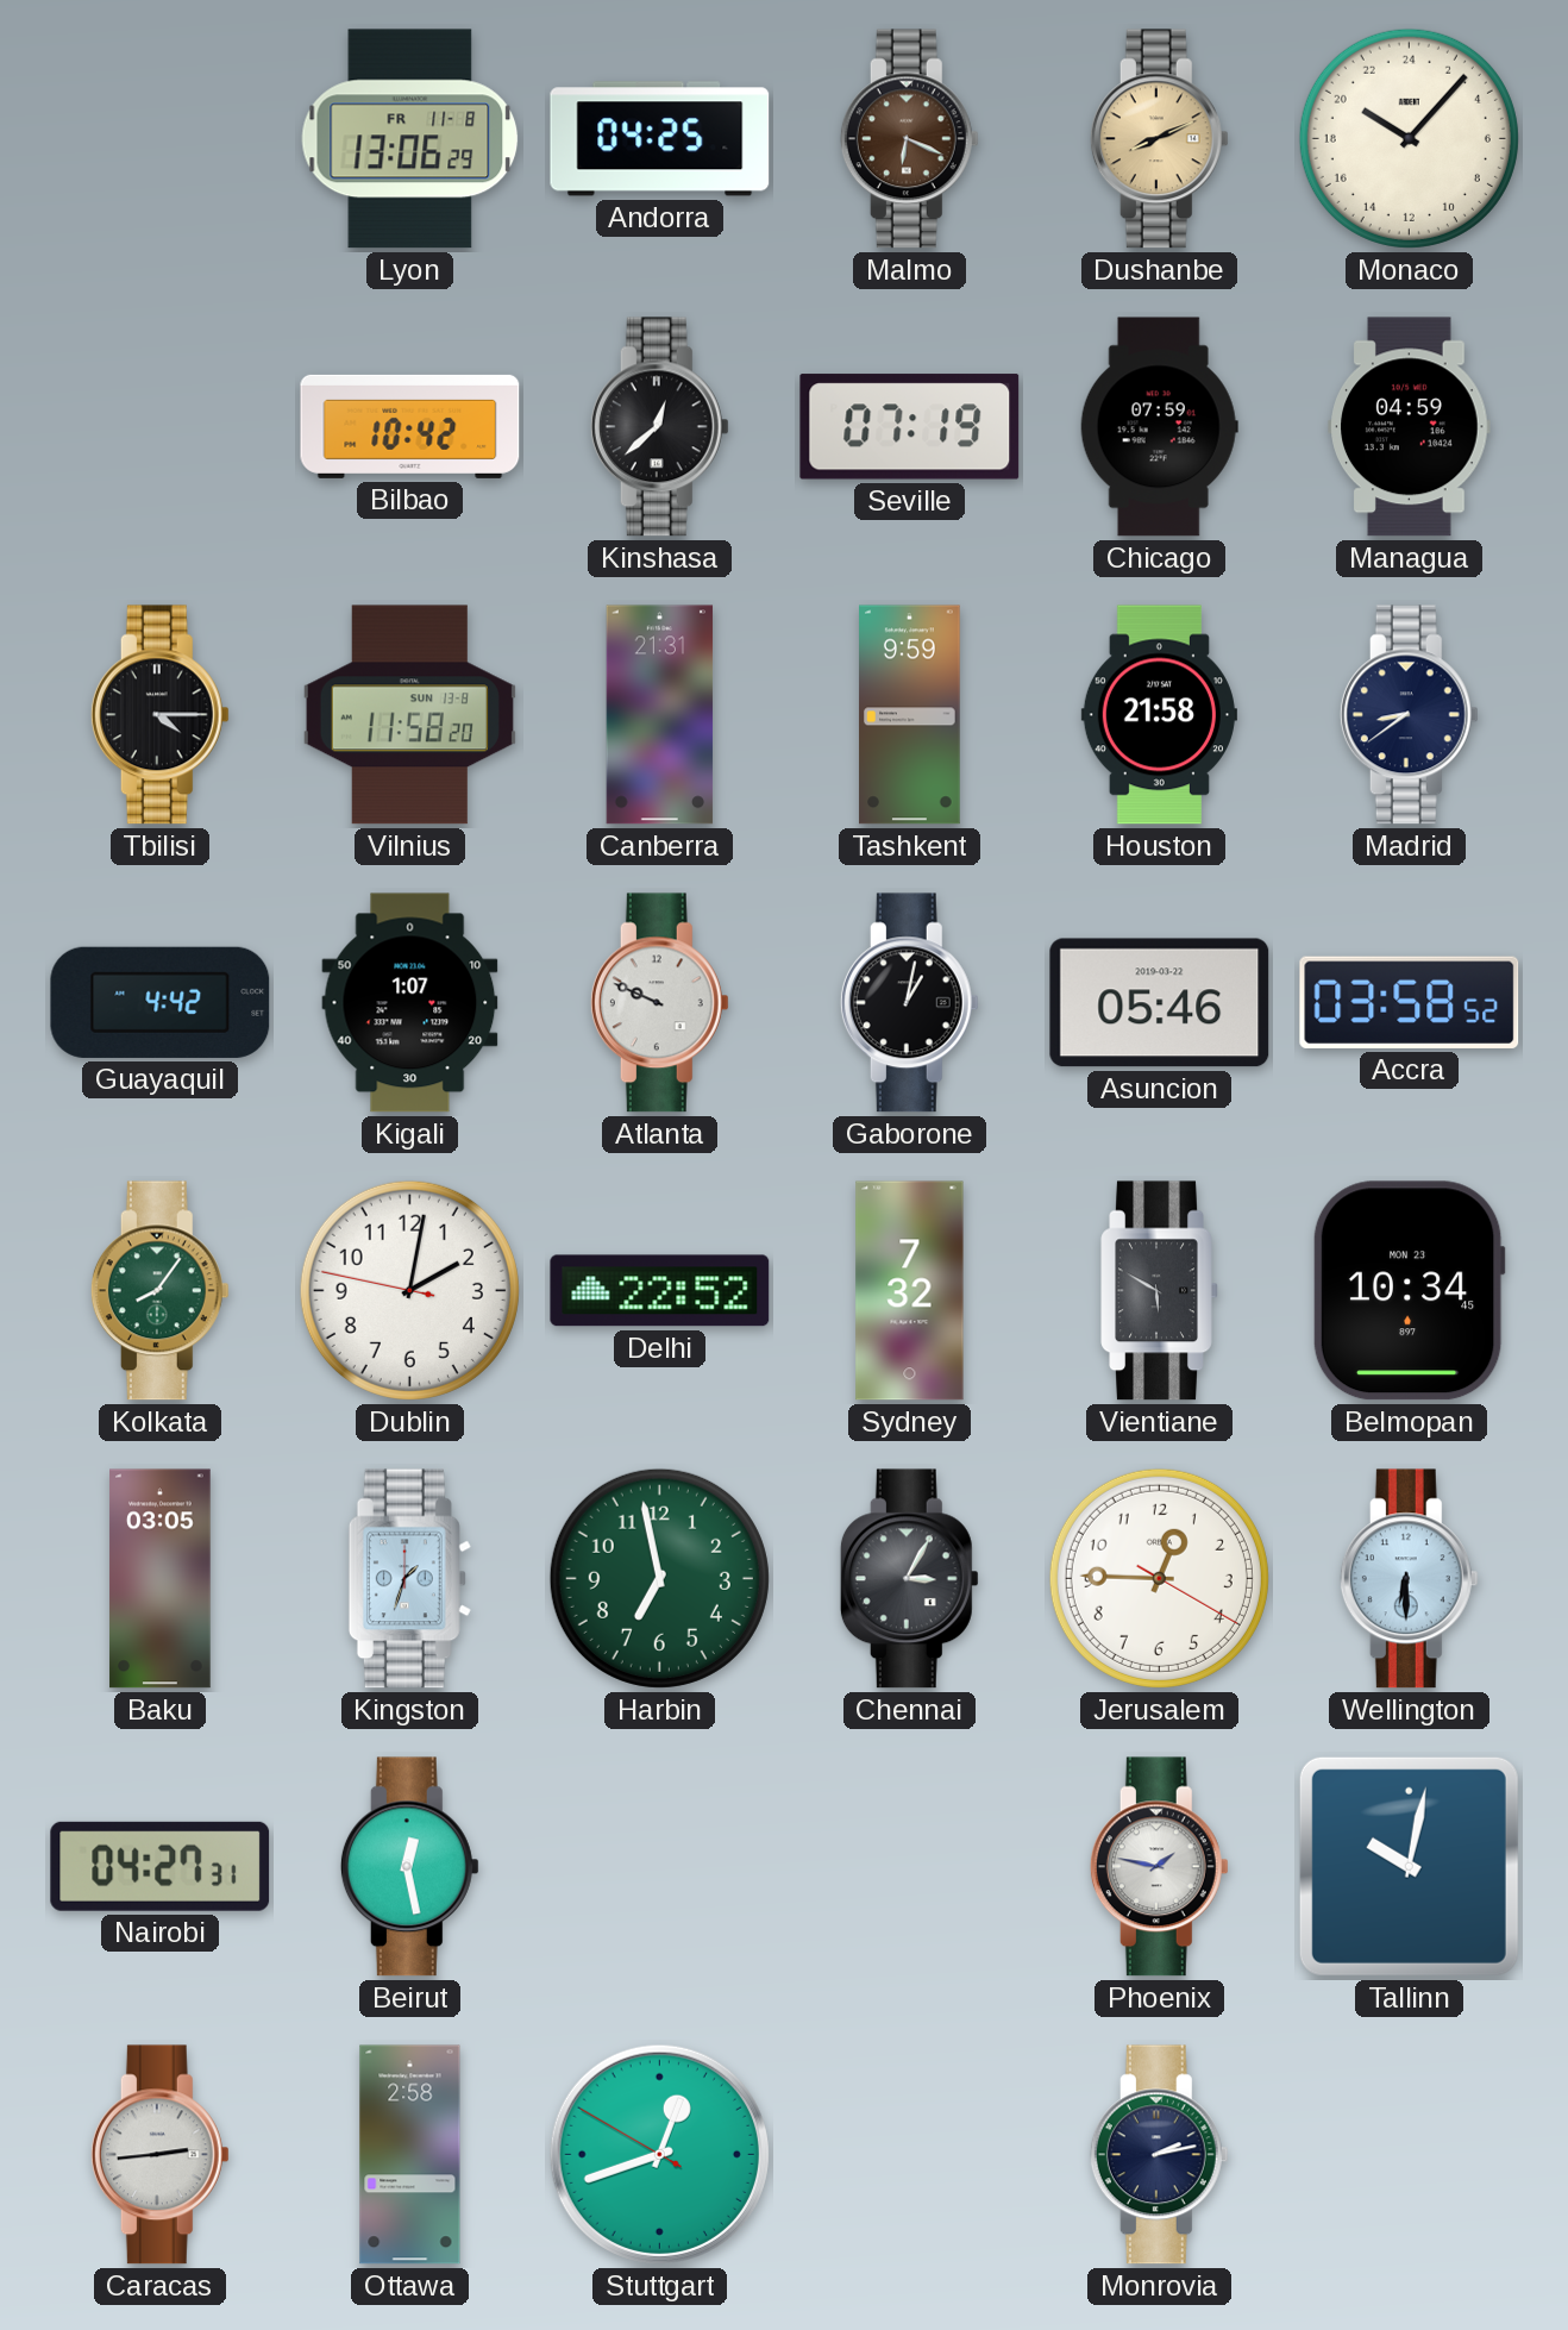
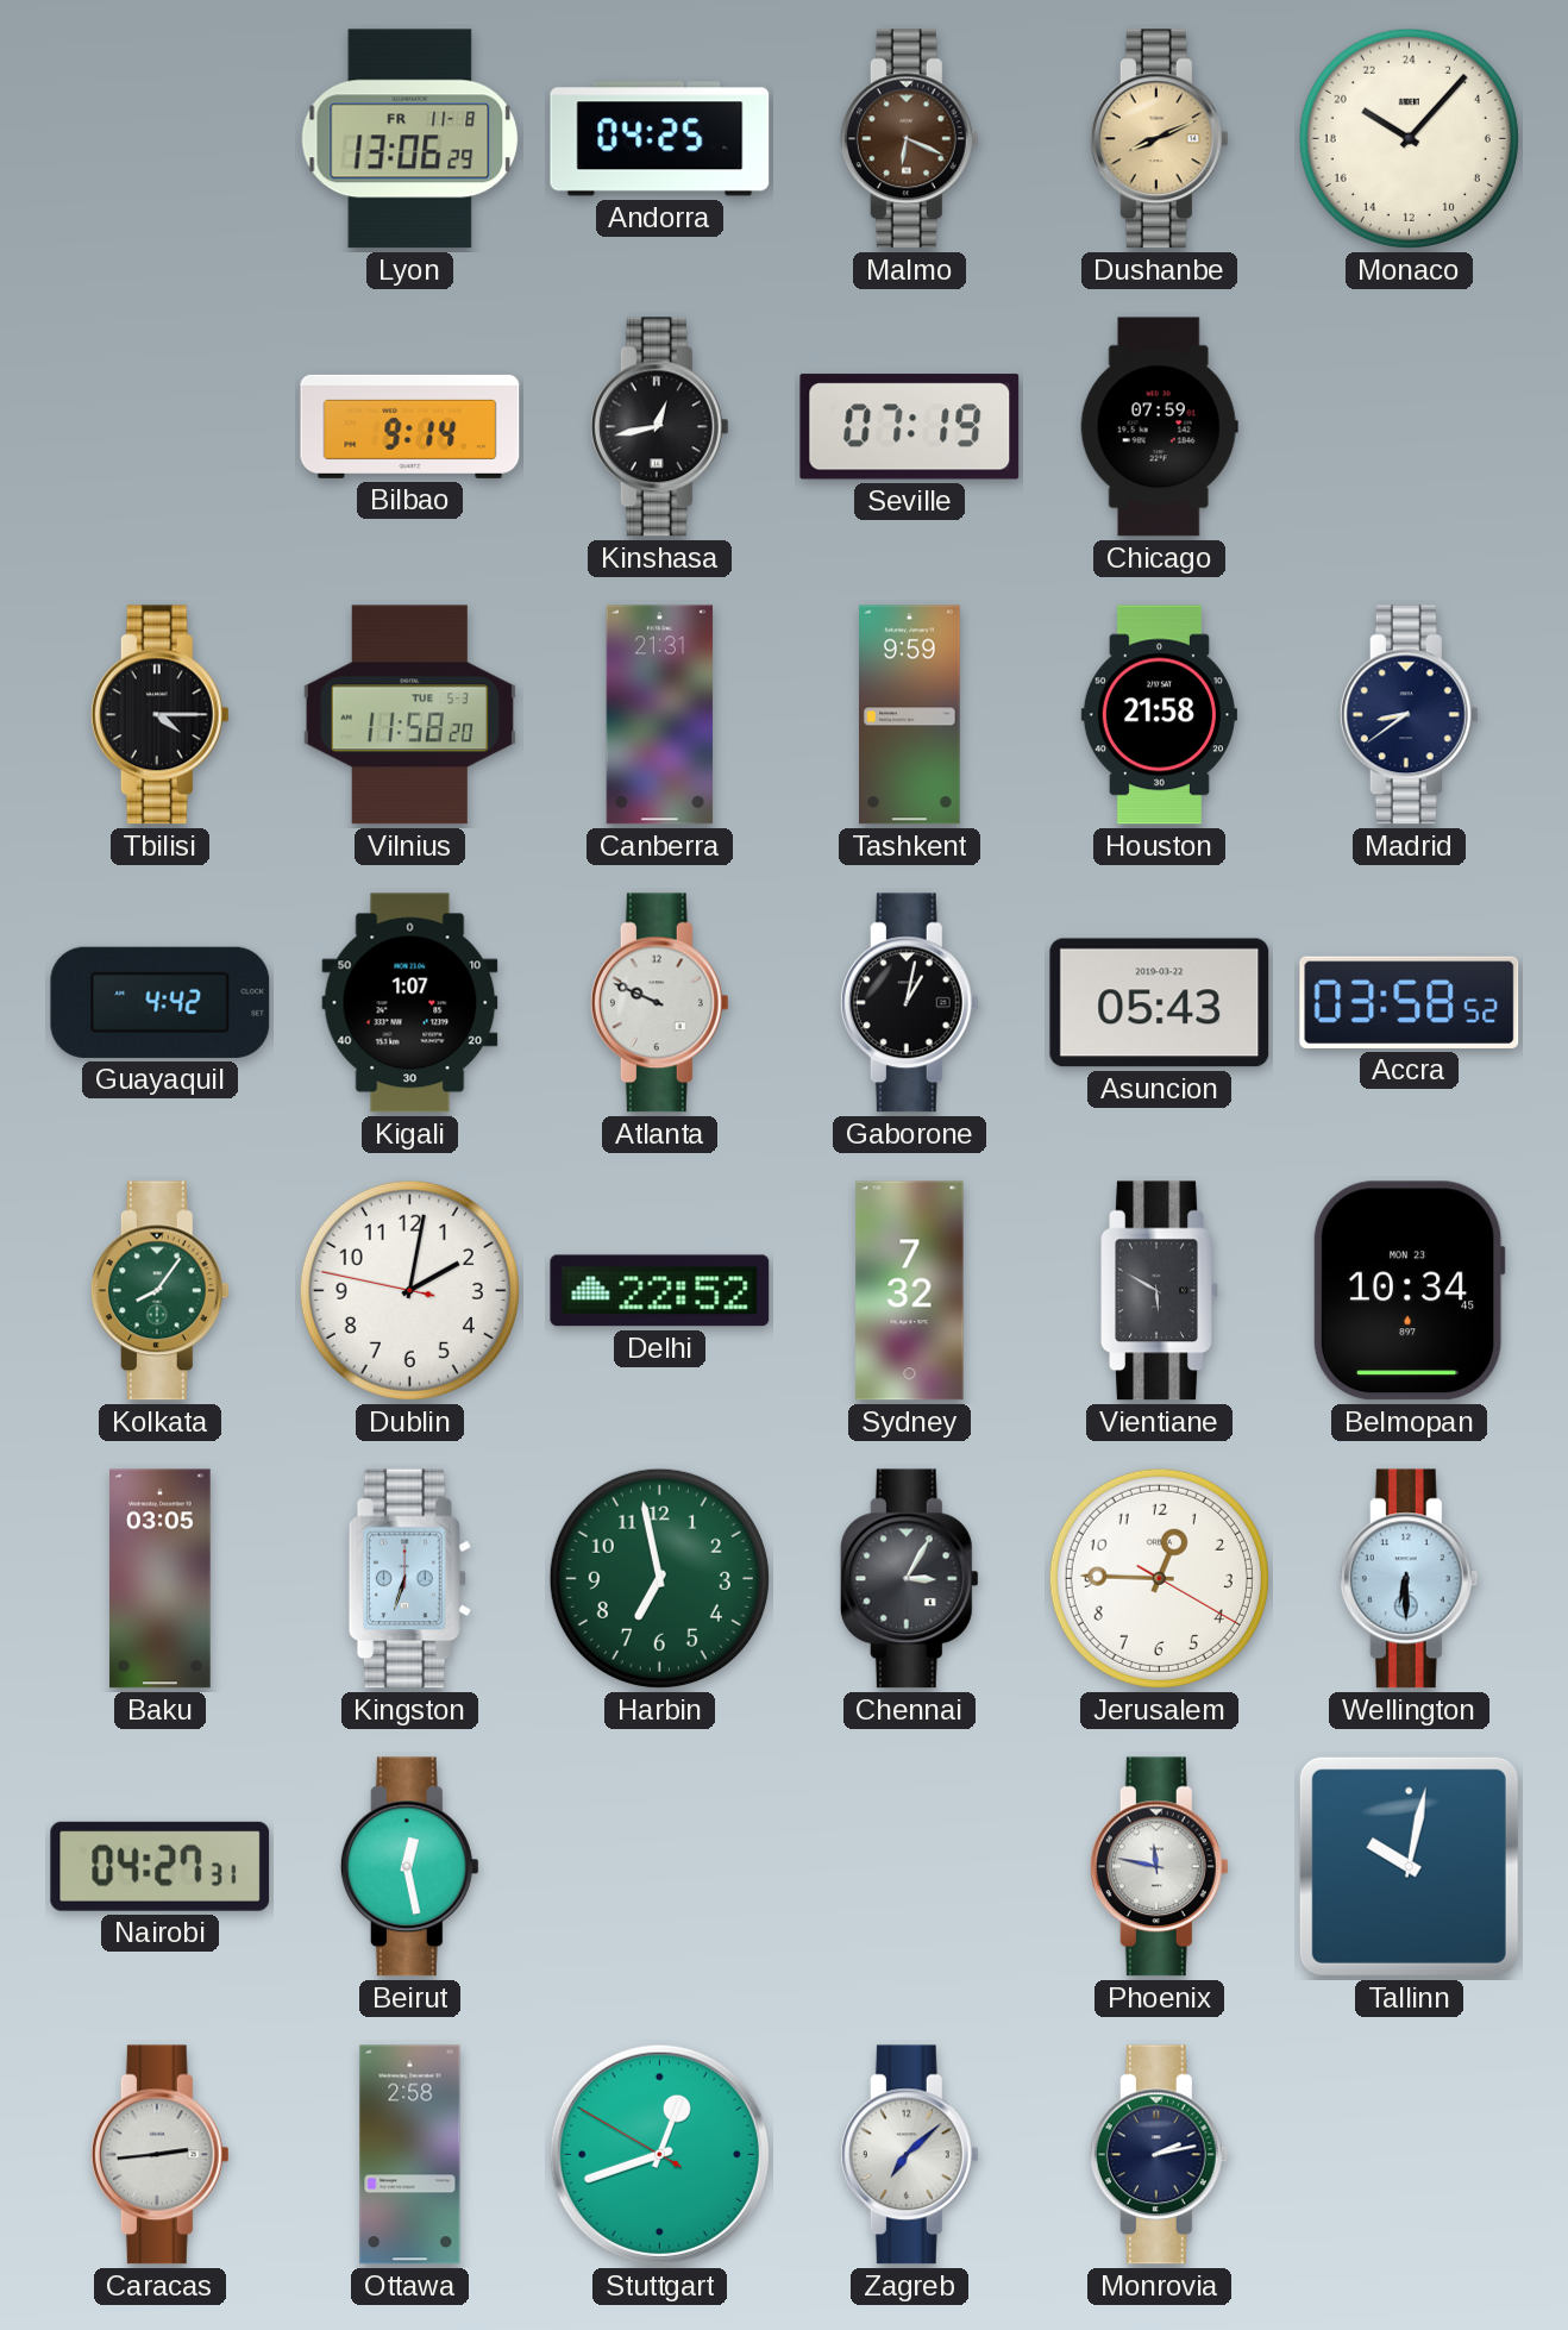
Bilbao: 10:42 -> 9:14 (410, 426)
Kinshasa: 12:38 -> 12:43 (659, 427)
Managua: 04:59 -> none (1410, 427)
Vilnius date: SUN 13-8 -> TUE 5-3 (409, 715)
Asuncion: 05:46 -> 05:43 (1160, 1003)
Kingston: 1:33 -> 6:33 (409, 1579)
Phoenix: 1:47 -> 11:47 (1159, 1867)
Zagreb: none -> 7:08 (909, 2155)
